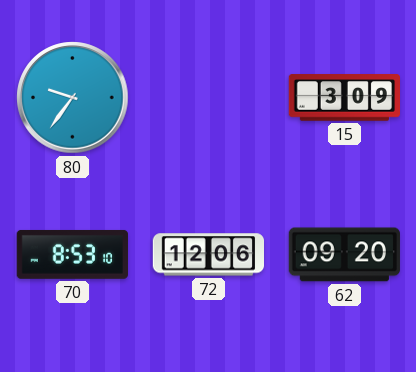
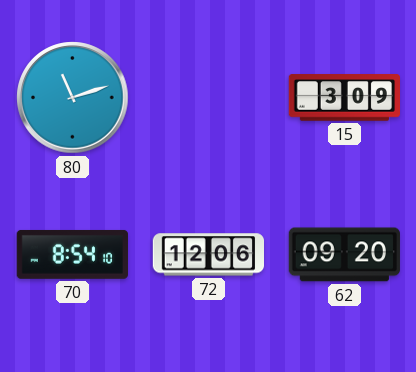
80: 9:36 -> 11:12 (73, 98)
70: 8:53 -> 8:54 (72, 254)
